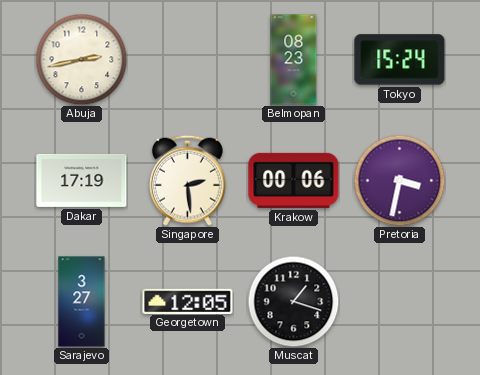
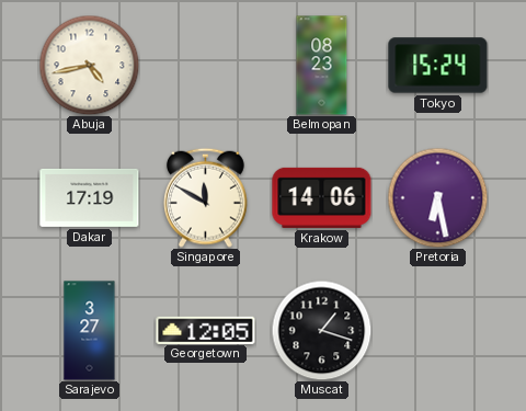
Abuja: 2:43 -> 4:43 (89, 65)
Singapore: 2:29 -> 11:50 (205, 197)
Krakow: 00:06 -> 14:06 (322, 197)
Pretoria: 3:32 -> 6:28 (437, 197)
